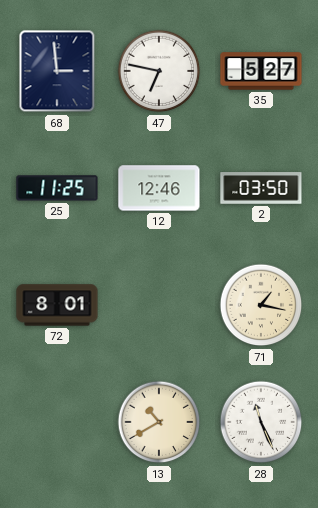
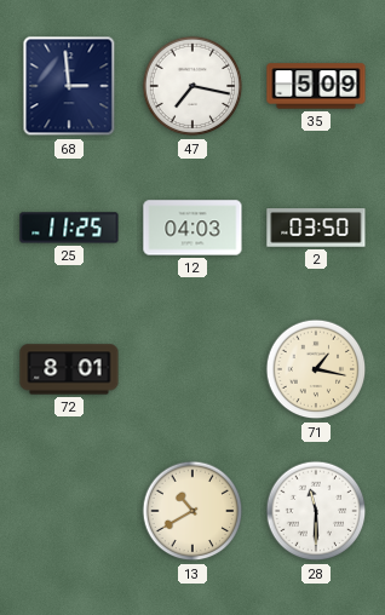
47: 6:47 -> 7:17 (192, 86)
35: 5:27 -> 5:09 (316, 86)
12: 12:46 -> 04:03 (192, 228)
28: 11:26 -> 11:30 (316, 511)
